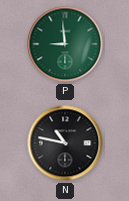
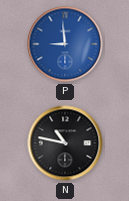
P dial: green -> blue (65, 44)
